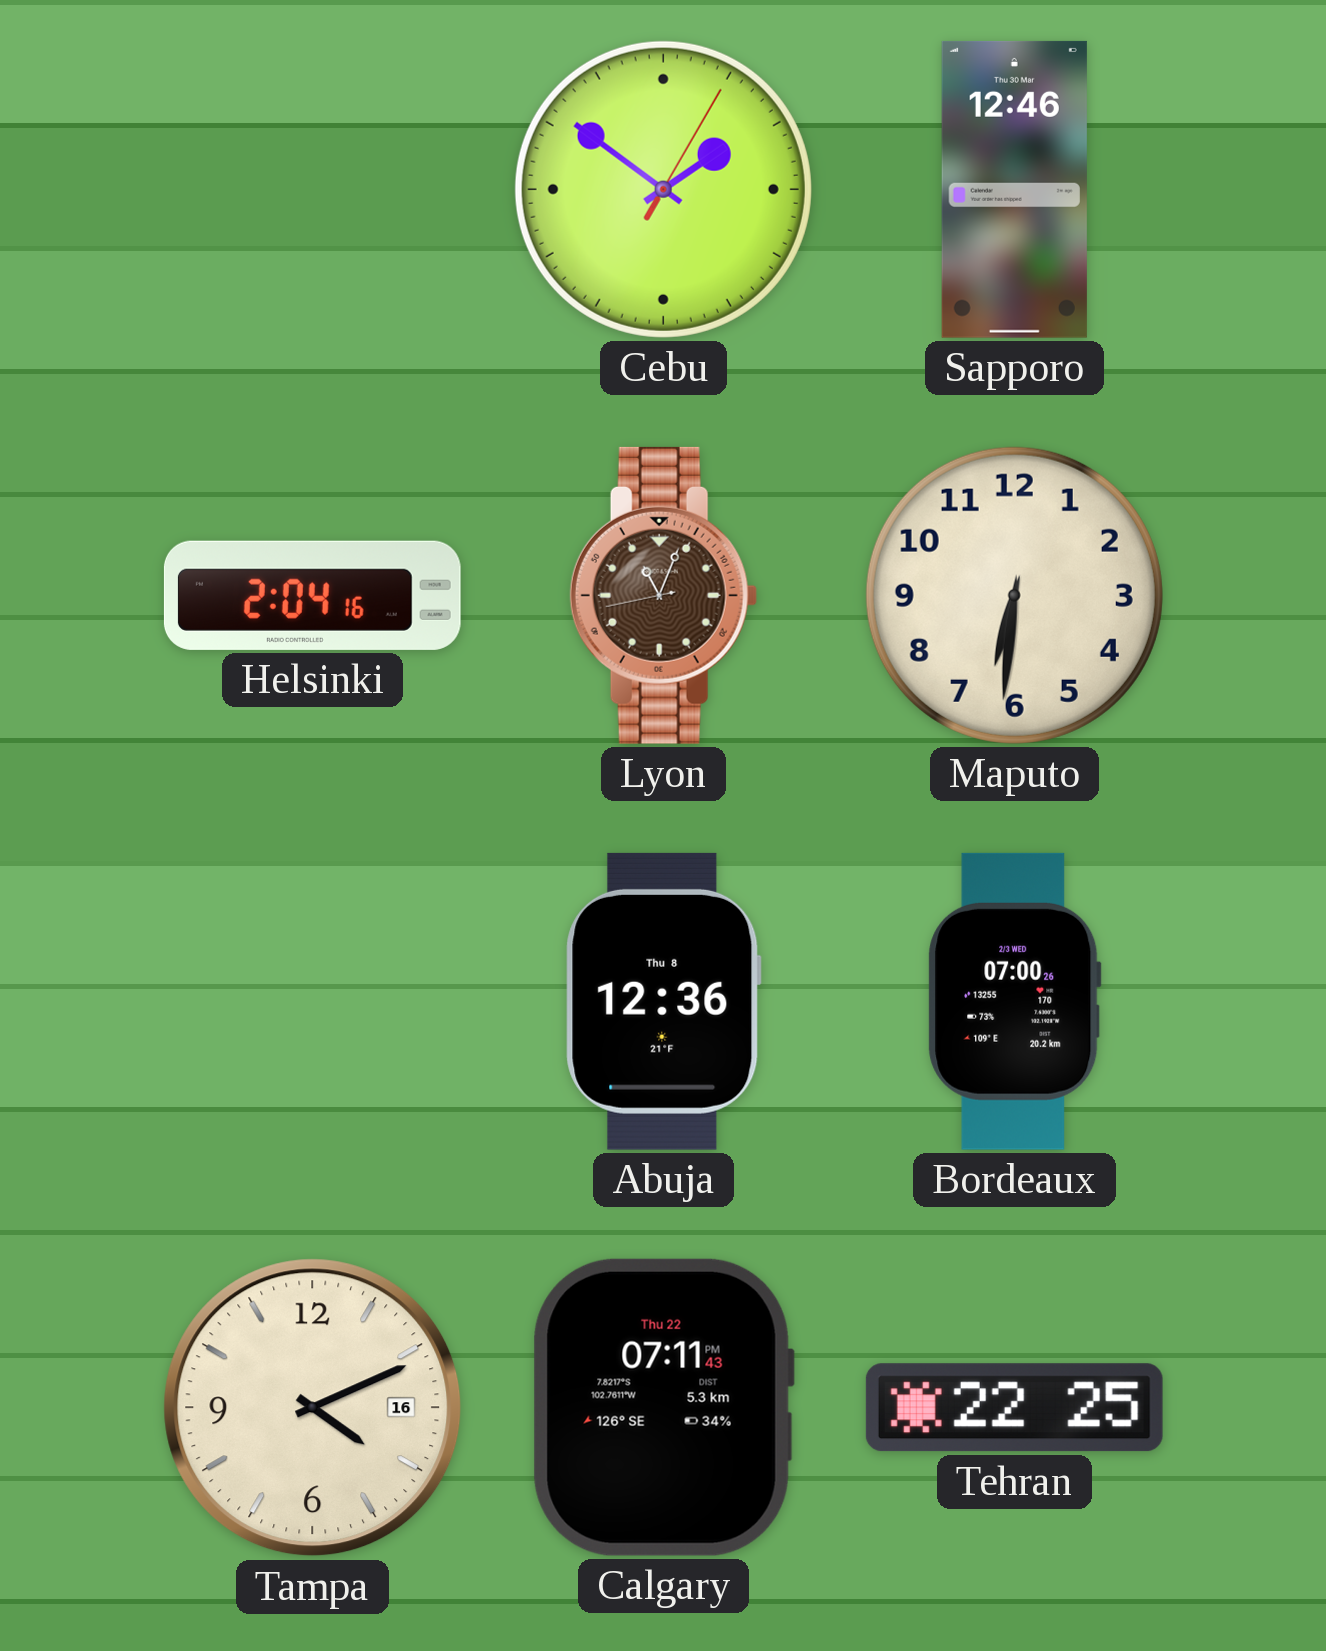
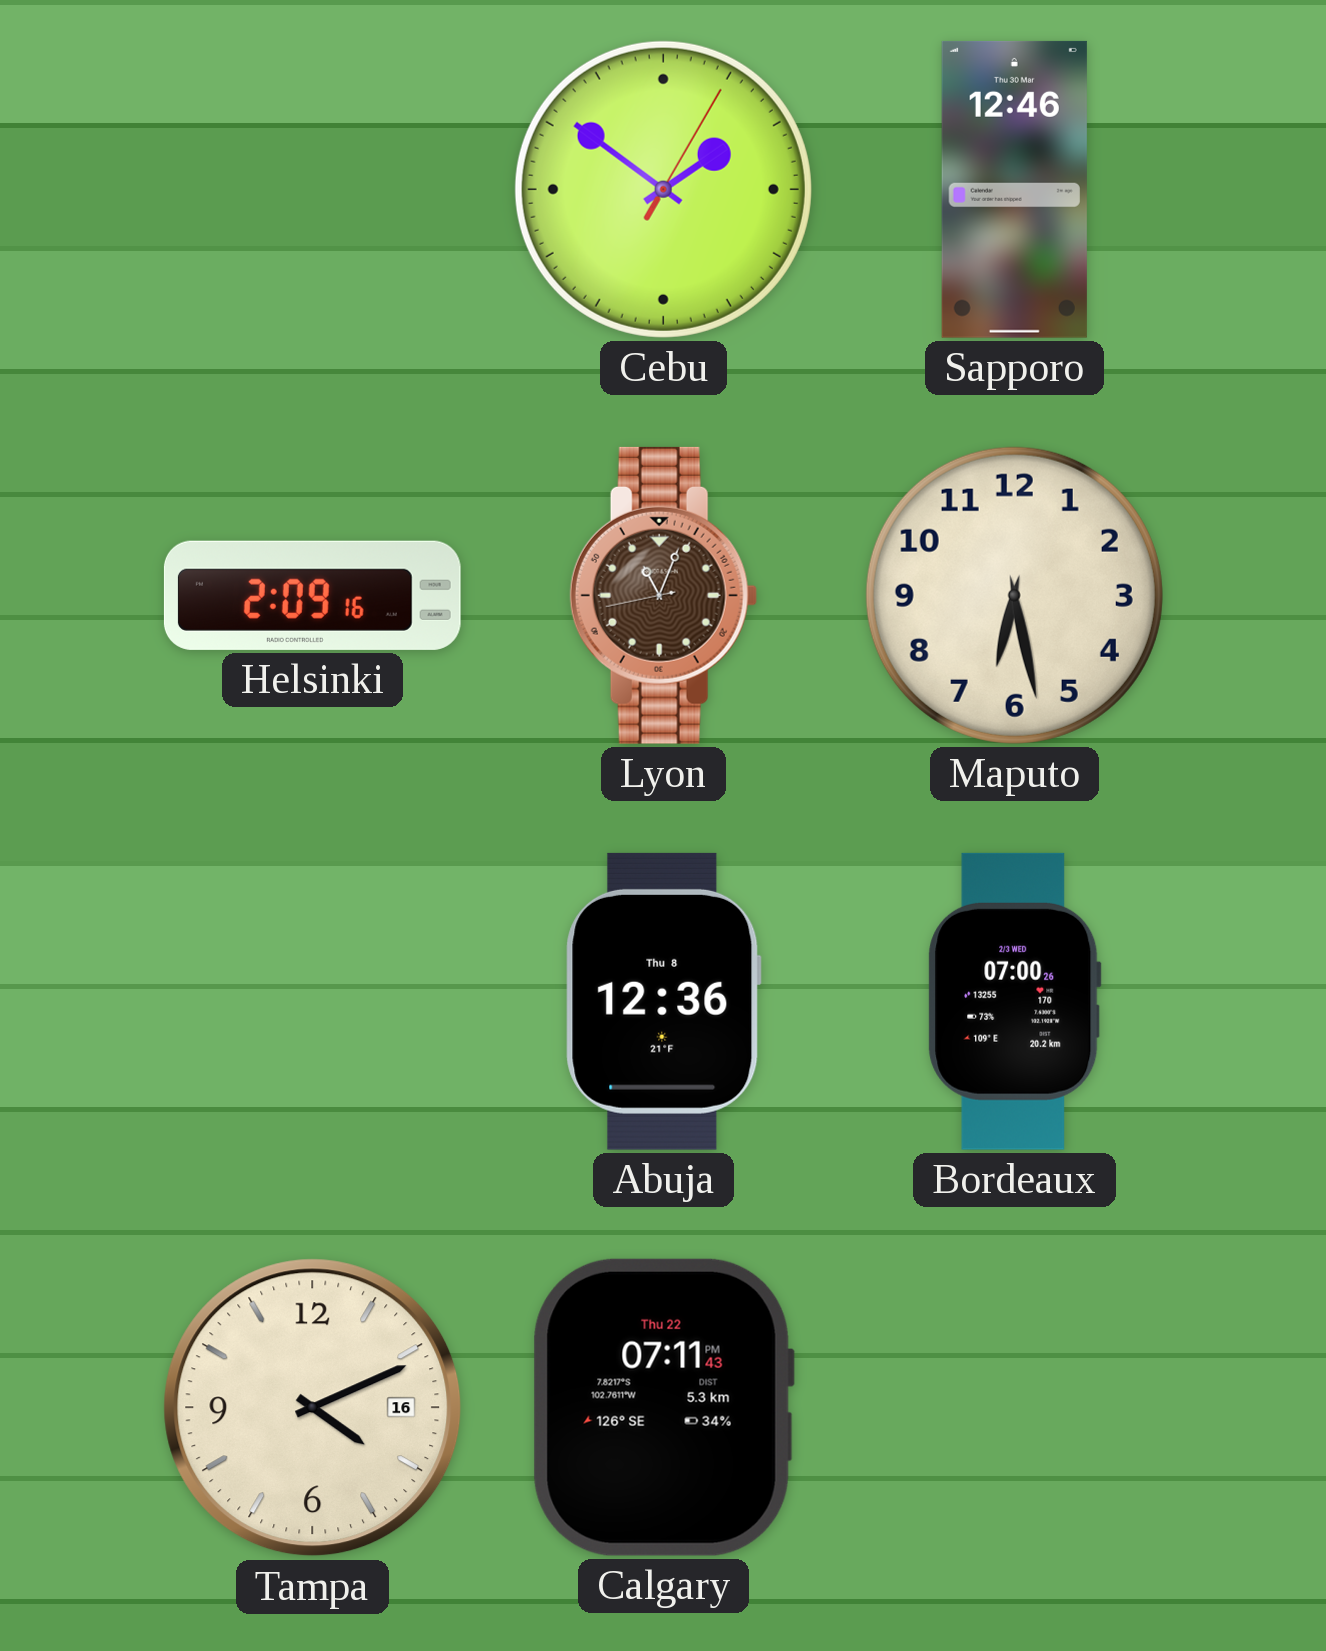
Helsinki: 2:04 -> 2:09 (312, 595)
Maputo: 6:31 -> 6:28 (1014, 595)
Tehran: 22:25 -> none (1014, 1408)
